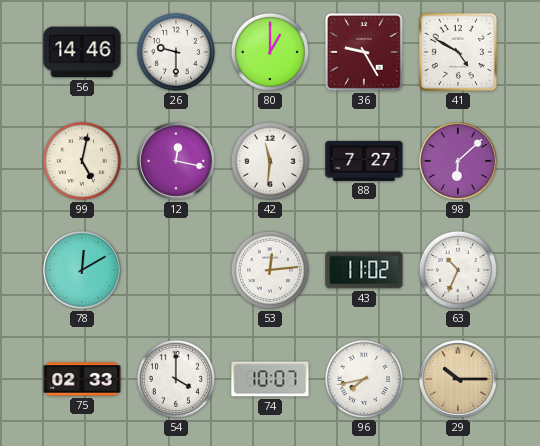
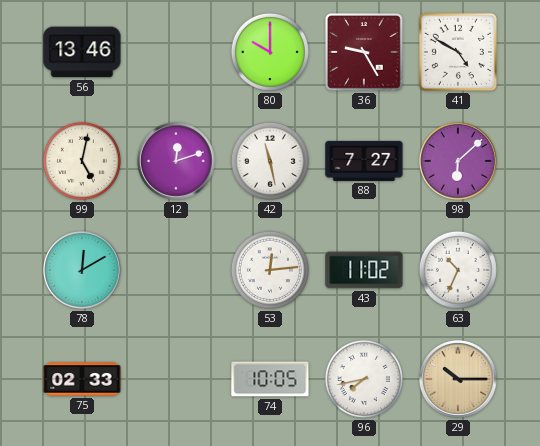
56: 14:46 -> 13:46 (82, 52)
26: 9:30 -> none (176, 52)
80: 1:00 -> 10:00 (270, 52)
12: 12:17 -> 12:12 (177, 162)
42: 11:31 -> 11:28 (270, 161)
54: 4:00 -> none (176, 379)
74: 10:07 -> 10:05 (270, 379)
